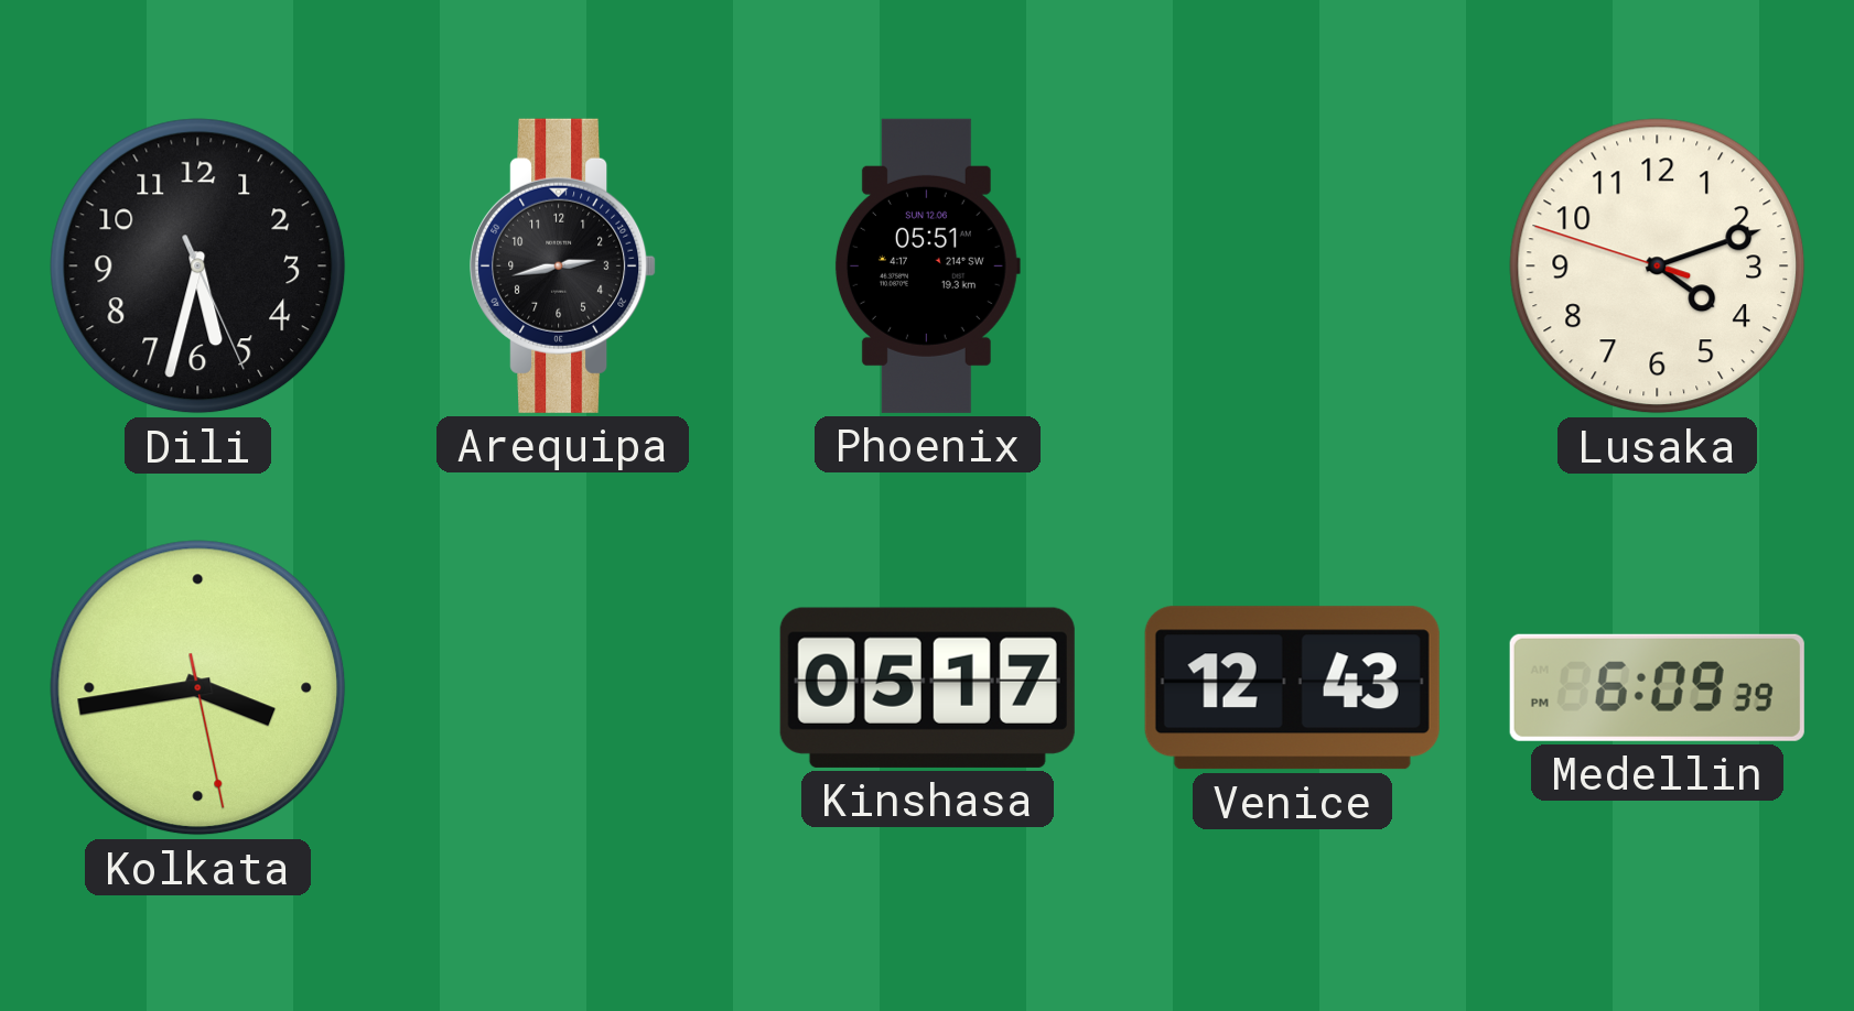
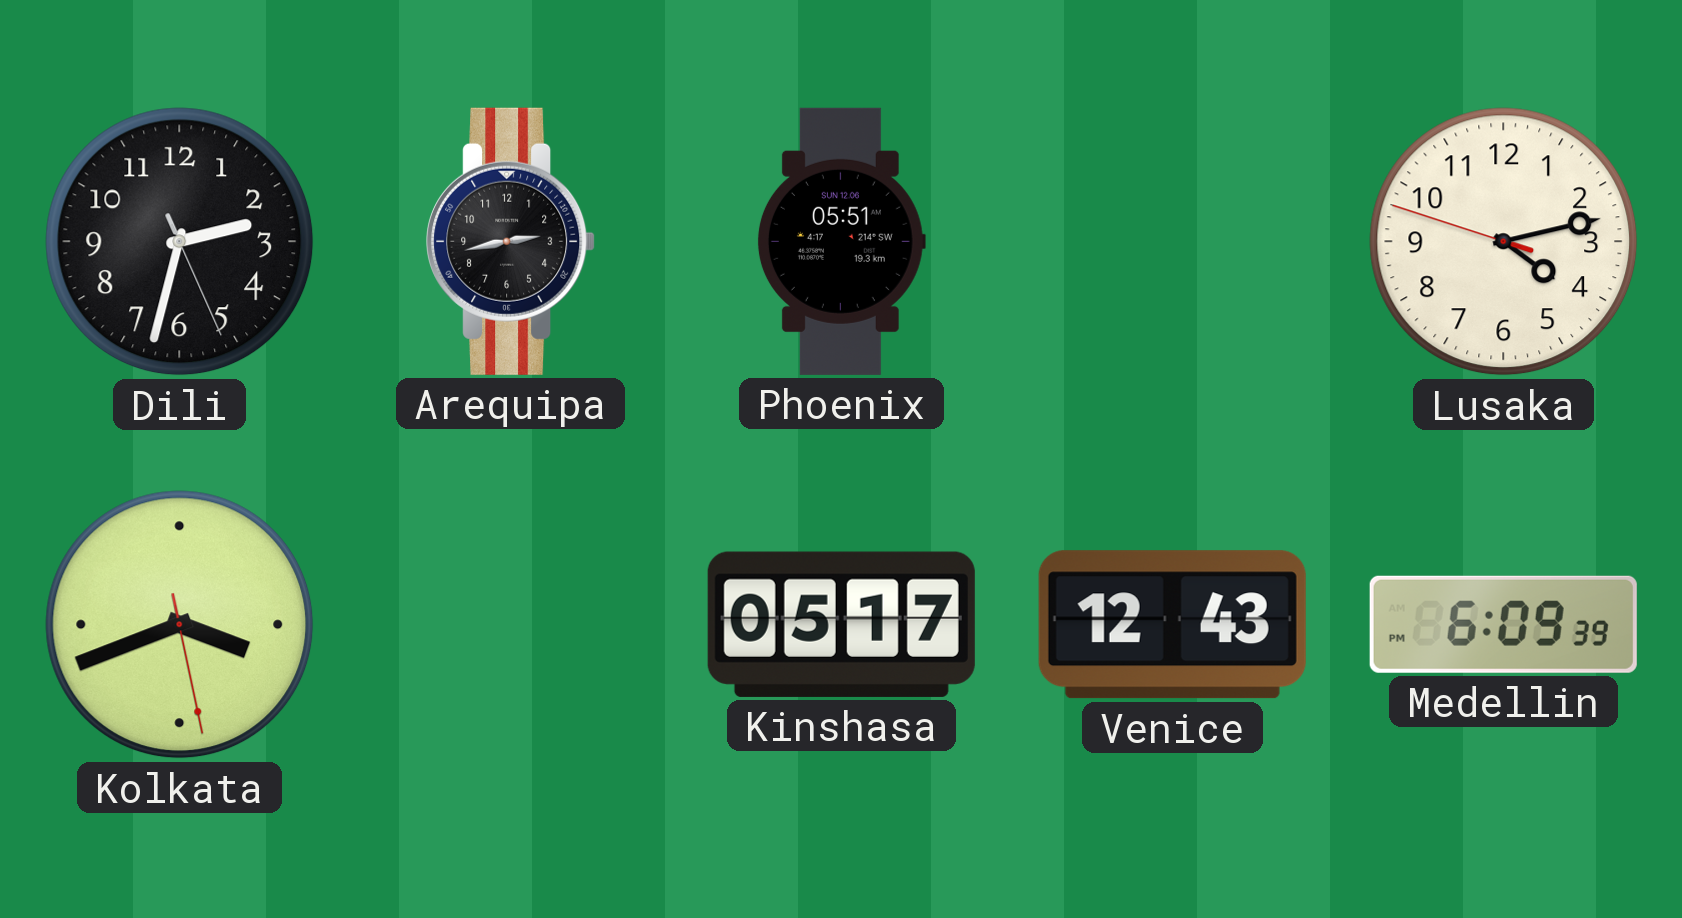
Dili: 5:32 -> 2:32 (180, 242)
Lusaka: 4:11 -> 4:12 (1504, 242)
Kolkata: 3:43 -> 3:41 (180, 625)
